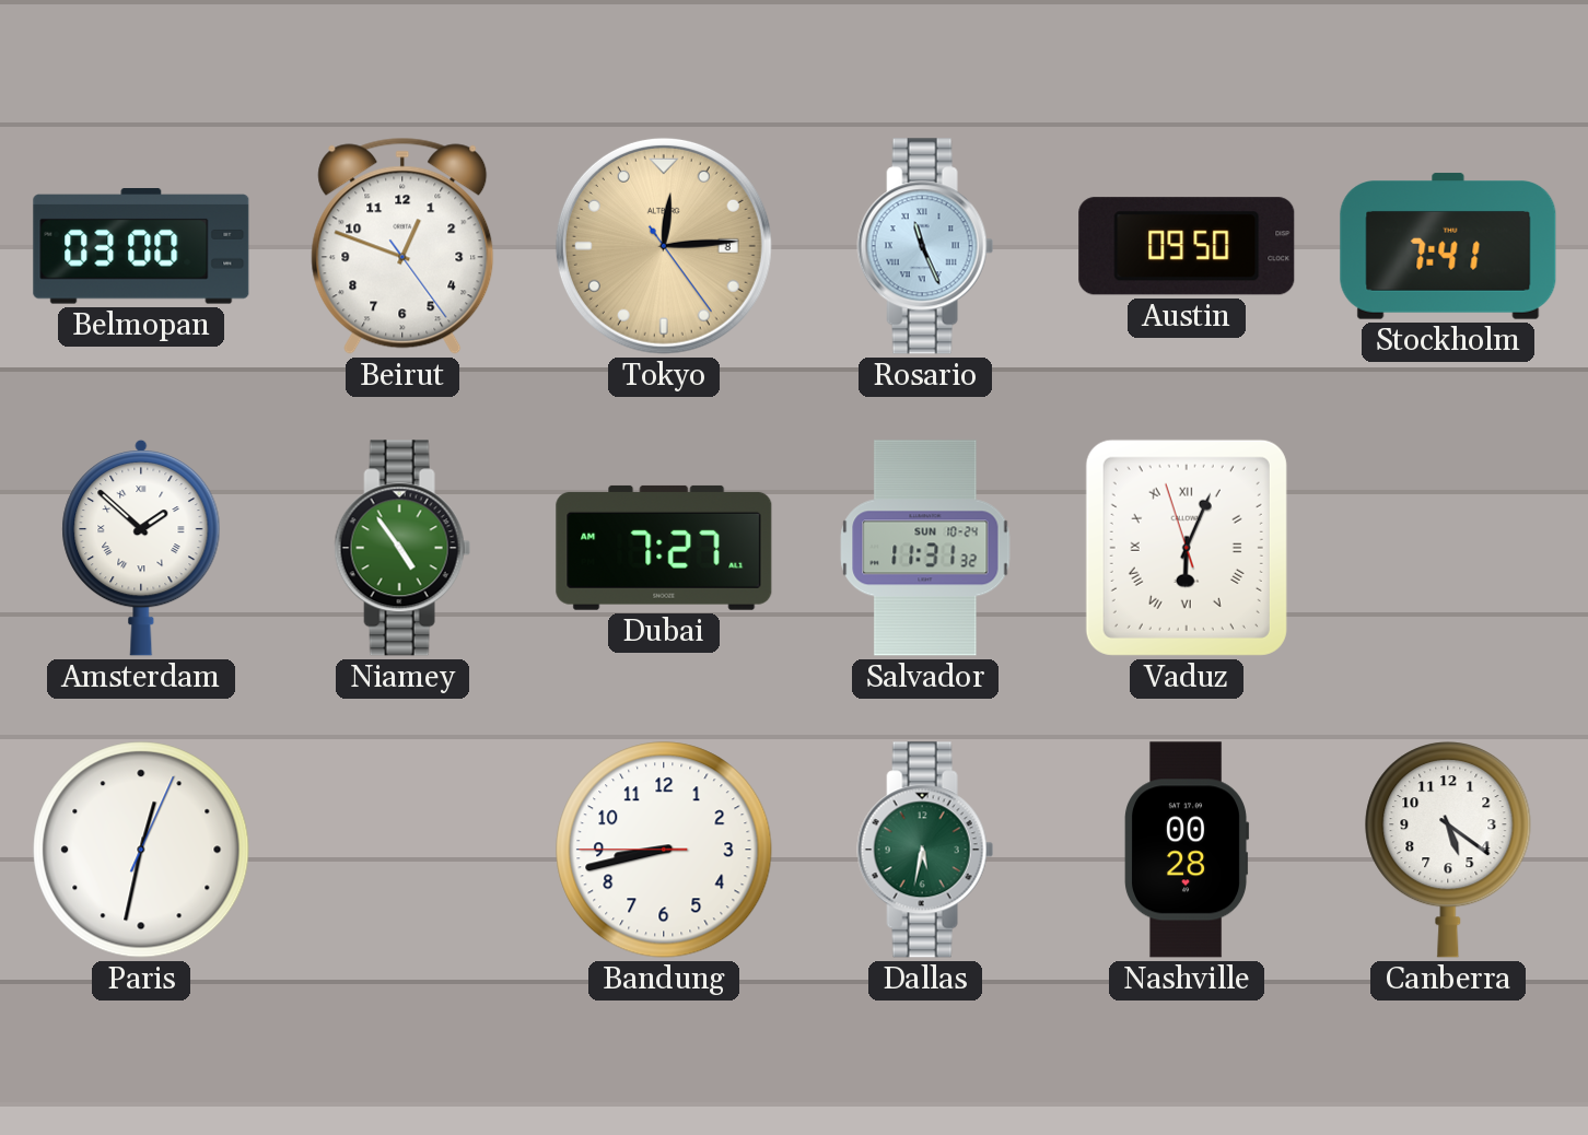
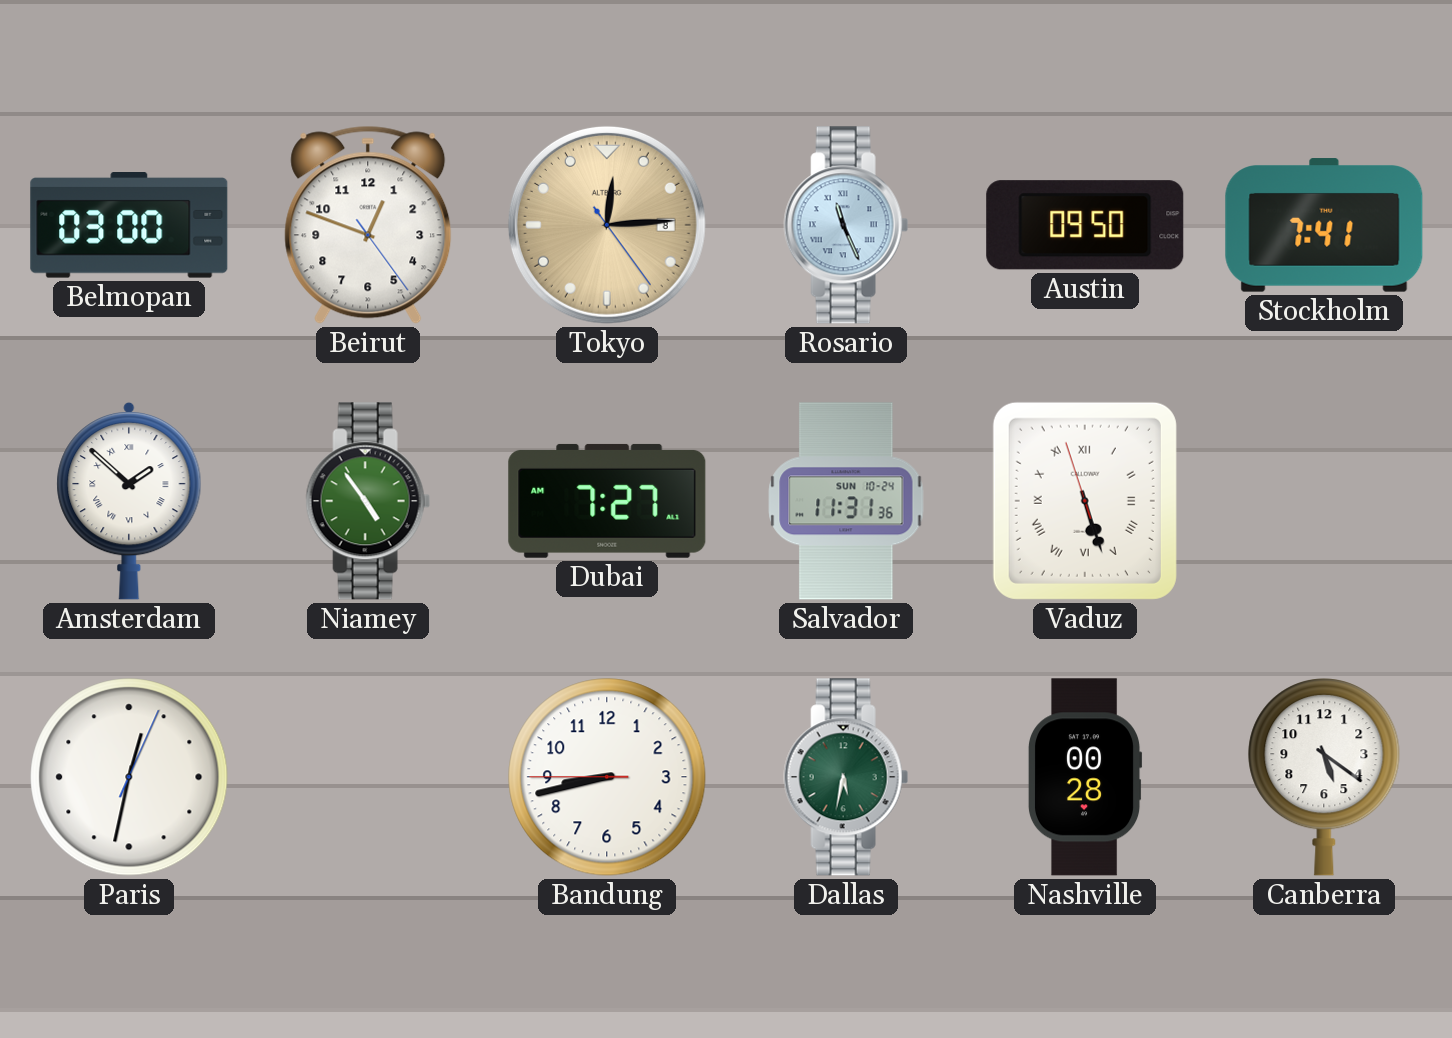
Salvador: 11:31:32 -> 11:31:36 (846, 501)
Vaduz: 6:03 -> 5:26 (1085, 501)
